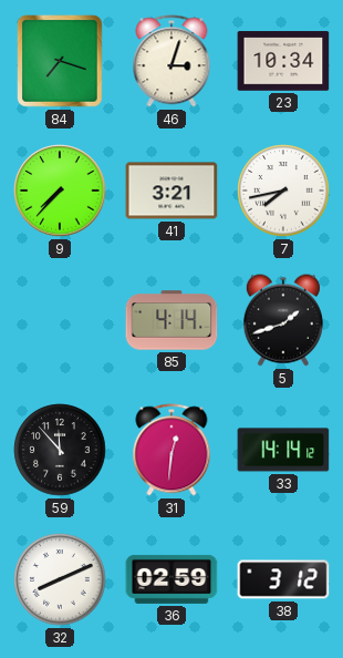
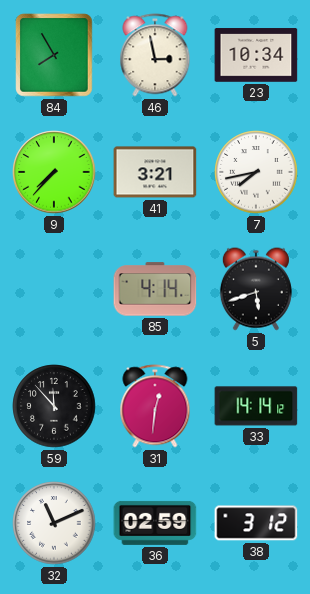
84: 7:18 -> 7:55 (54, 55)
46: 3:03 -> 2:58 (155, 55)
5: 1:42 -> 5:42 (256, 289)
32: 8:11 -> 11:11 (54, 523)
